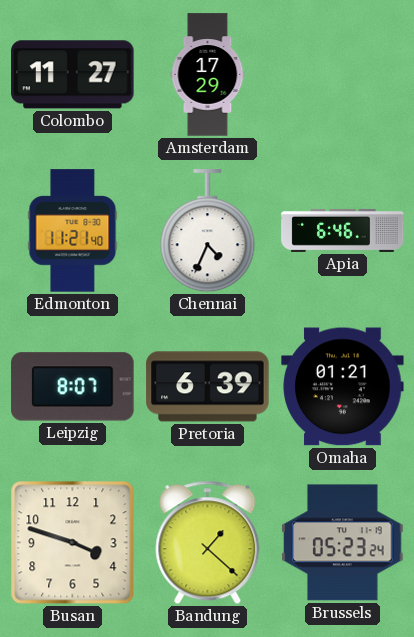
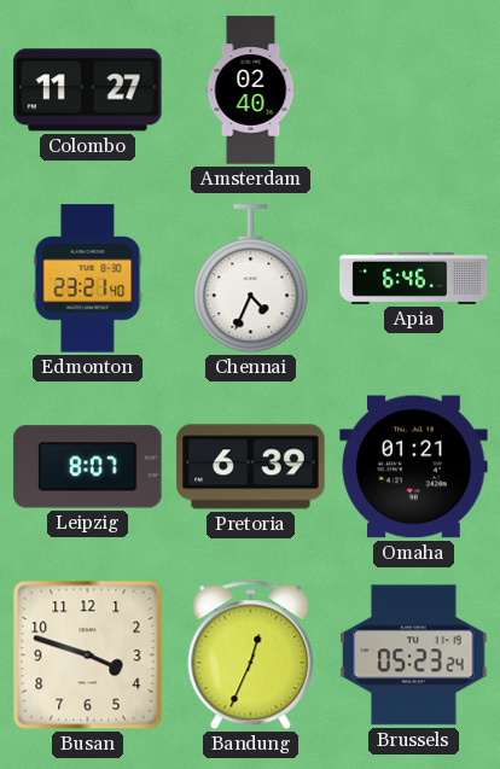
Amsterdam: 17:29 -> 02:40 (251, 91)
Edmonton: 11:21 -> 23:21 (88, 279)
Bandung: 1:22 -> 12:34 (251, 656)
